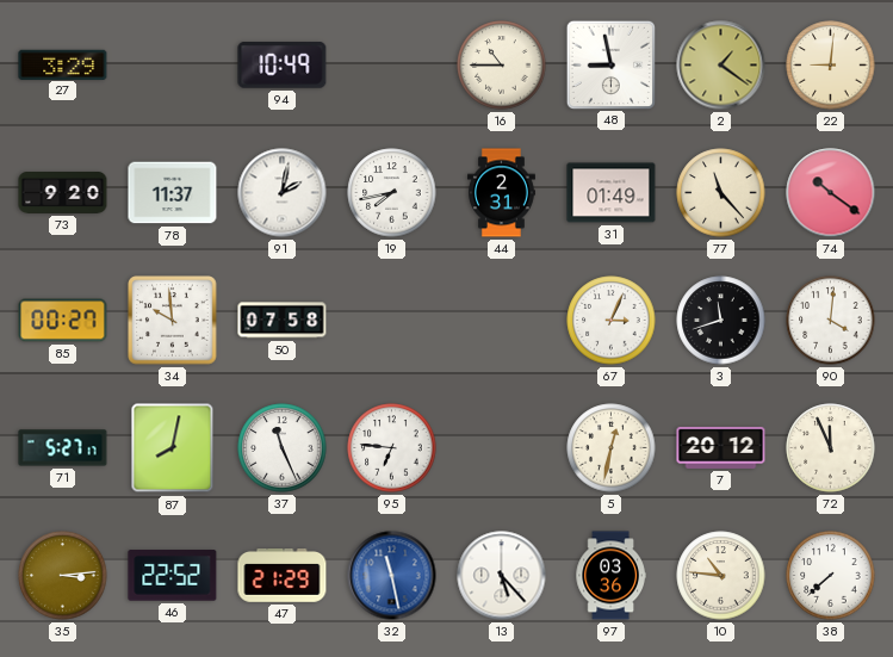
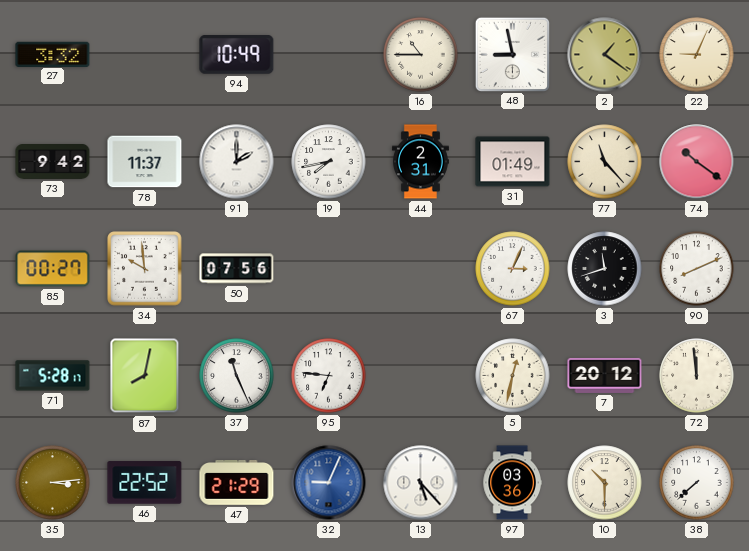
27: 3:29 -> 3:32 (53, 54)
22: 9:01 -> 9:04 (697, 55)
73: 9:20 -> 9:42 (53, 162)
91: 2:02 -> 2:00 (237, 162)
50: 07:58 -> 07:56 (237, 269)
90: 4:01 -> 8:11 (697, 269)
71: 5:27 -> 5:28 (53, 376)
72: 11:56 -> 11:59 (697, 376)
32: 11:28 -> 9:04 (329, 483)
10: 10:46 -> 10:30 (605, 483)
